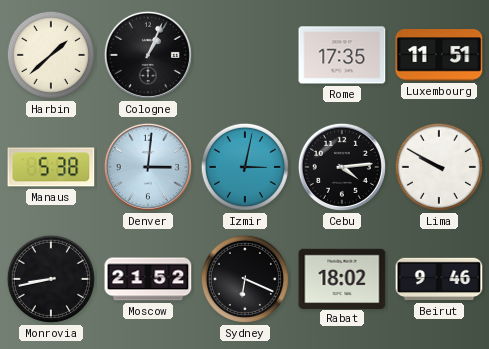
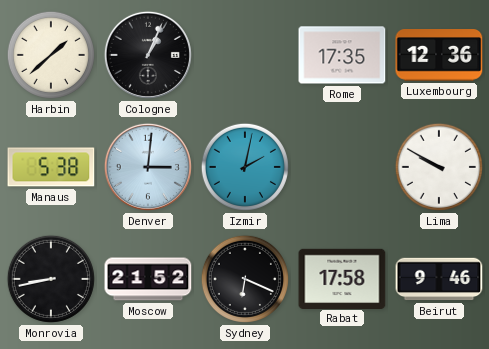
Luxembourg: 11:51 -> 12:36 (439, 55)
Izmir: 3:02 -> 2:02 (245, 167)
Cebu: 4:14 -> none (342, 167)
Rabat: 18:02 -> 17:58 (342, 278)
